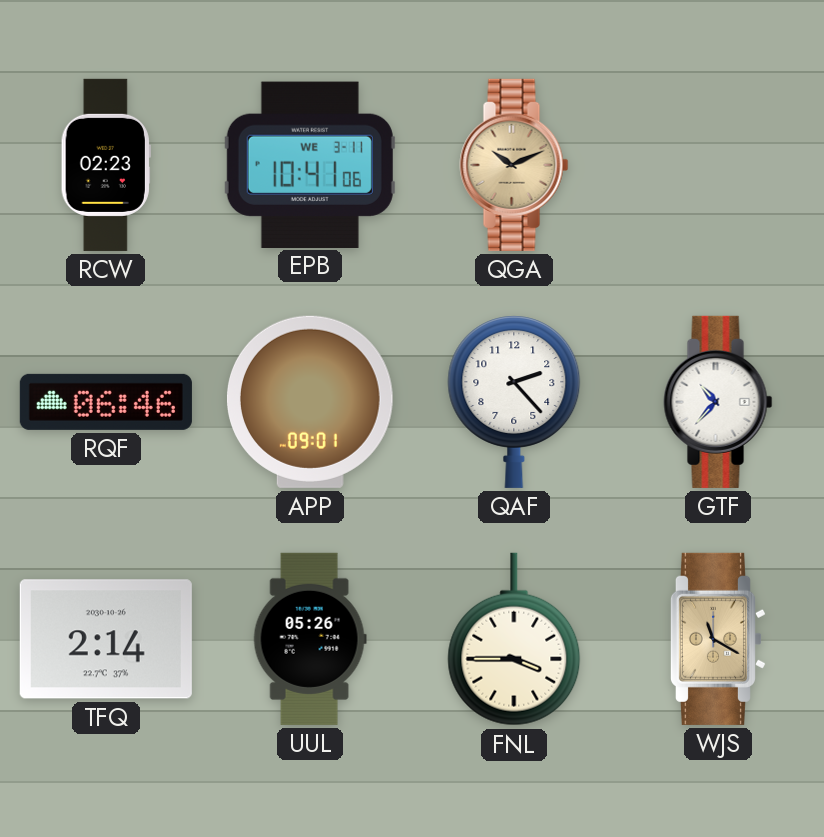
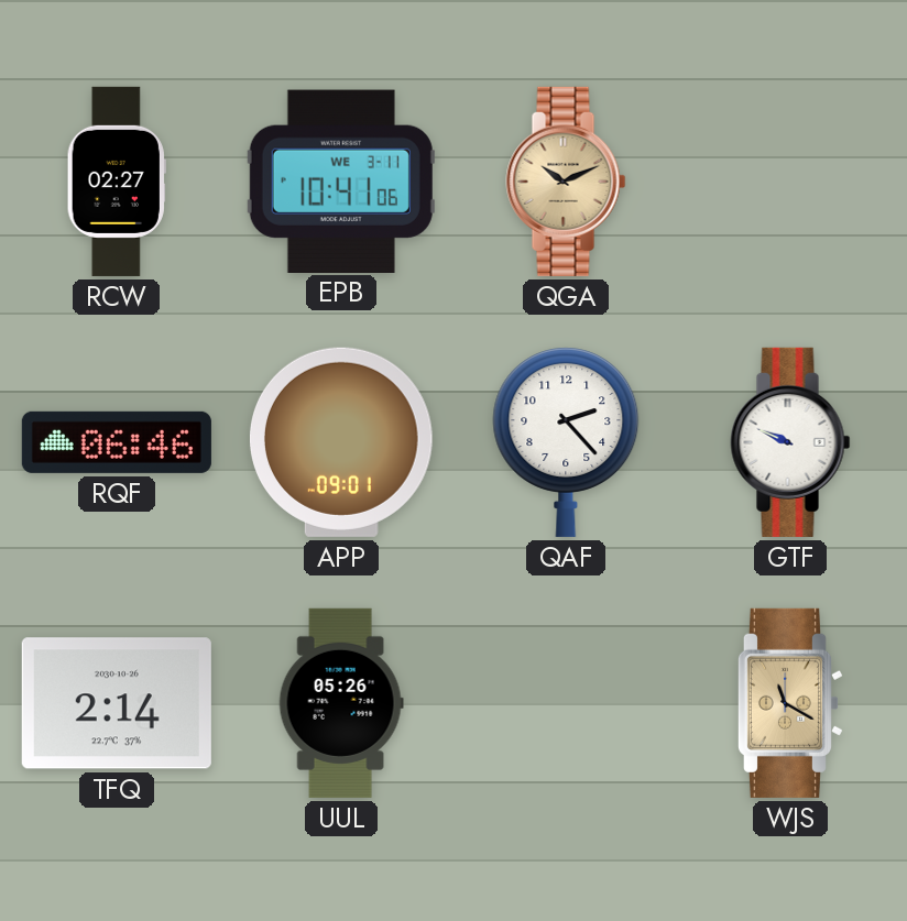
RCW: 02:23 -> 02:27 (117, 182)
GTF: 10:37 -> 9:49 (790, 442)
FNL: 3:45 -> none (514, 639)
